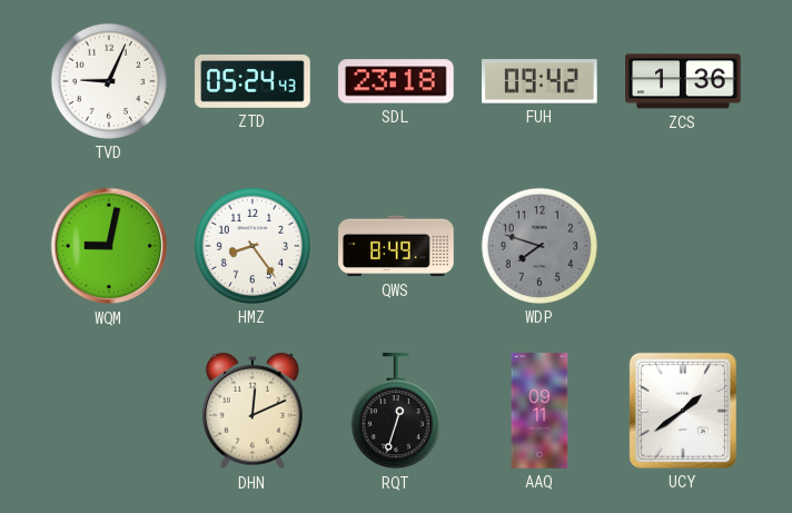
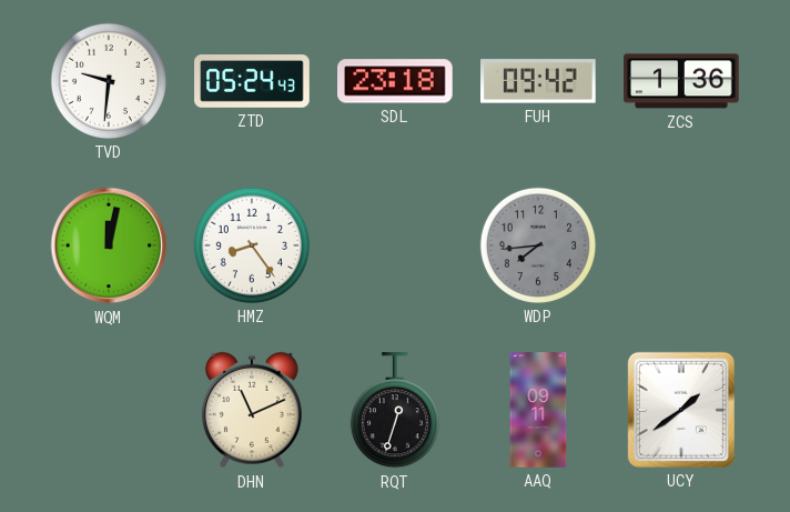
TVD: 9:04 -> 9:31 (109, 81)
WQM: 9:02 -> 12:02 (109, 245)
QWS: 8:49 -> none (396, 246)
WDP: 7:48 -> 7:44 (538, 245)
DHN: 12:11 -> 11:11 (252, 410)
